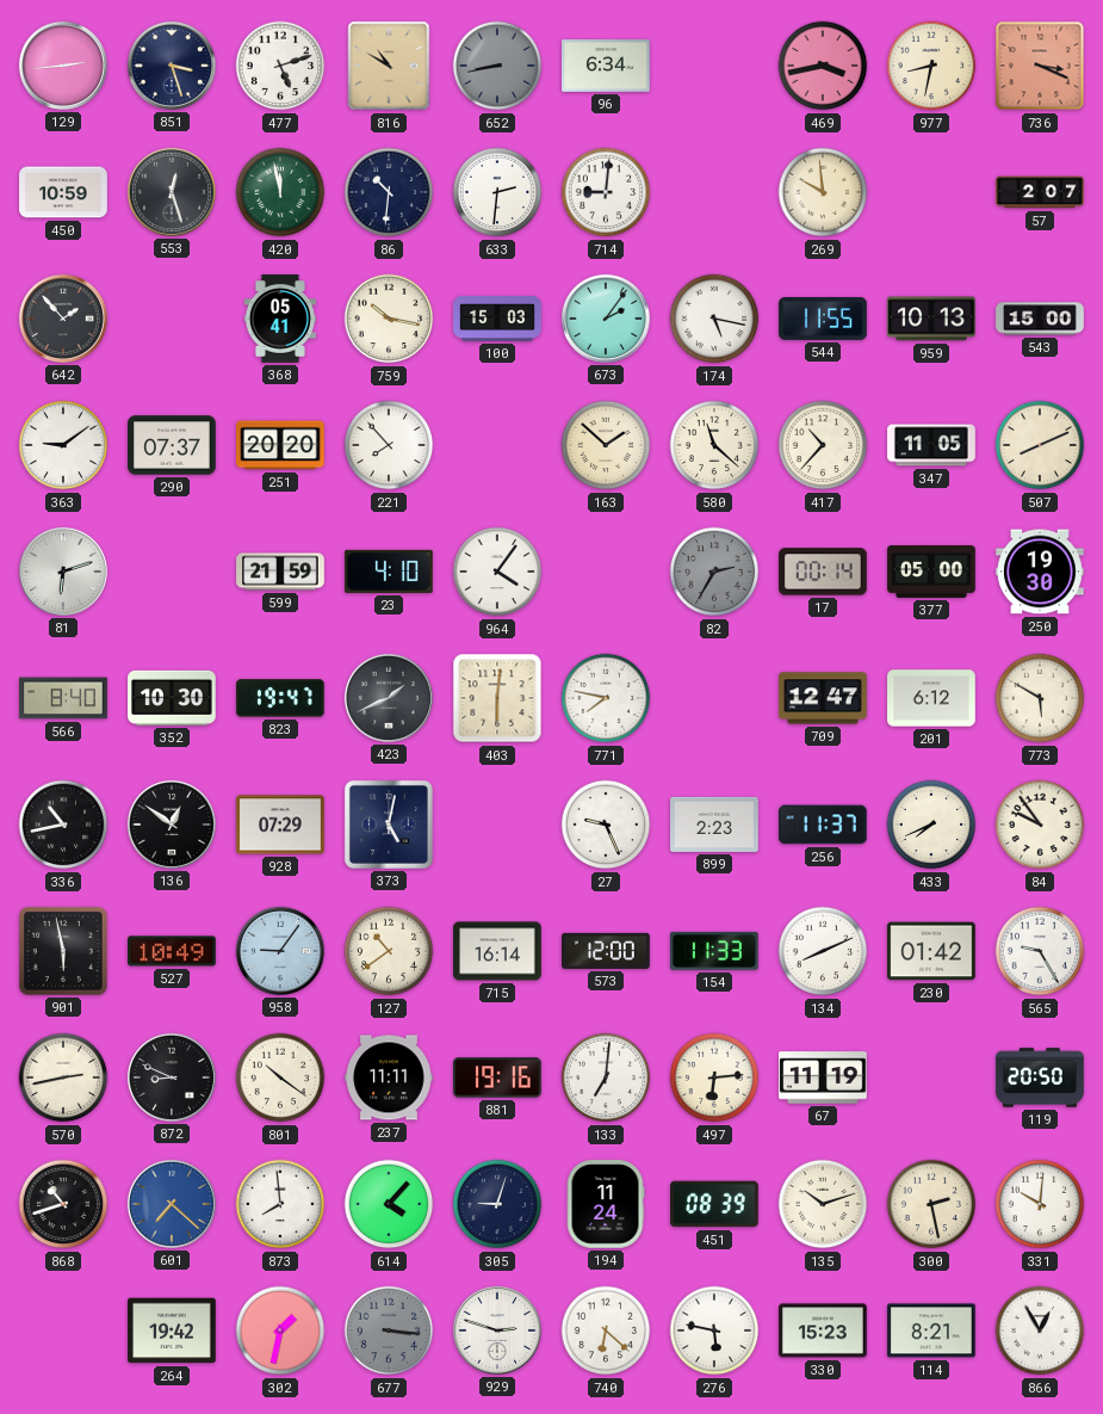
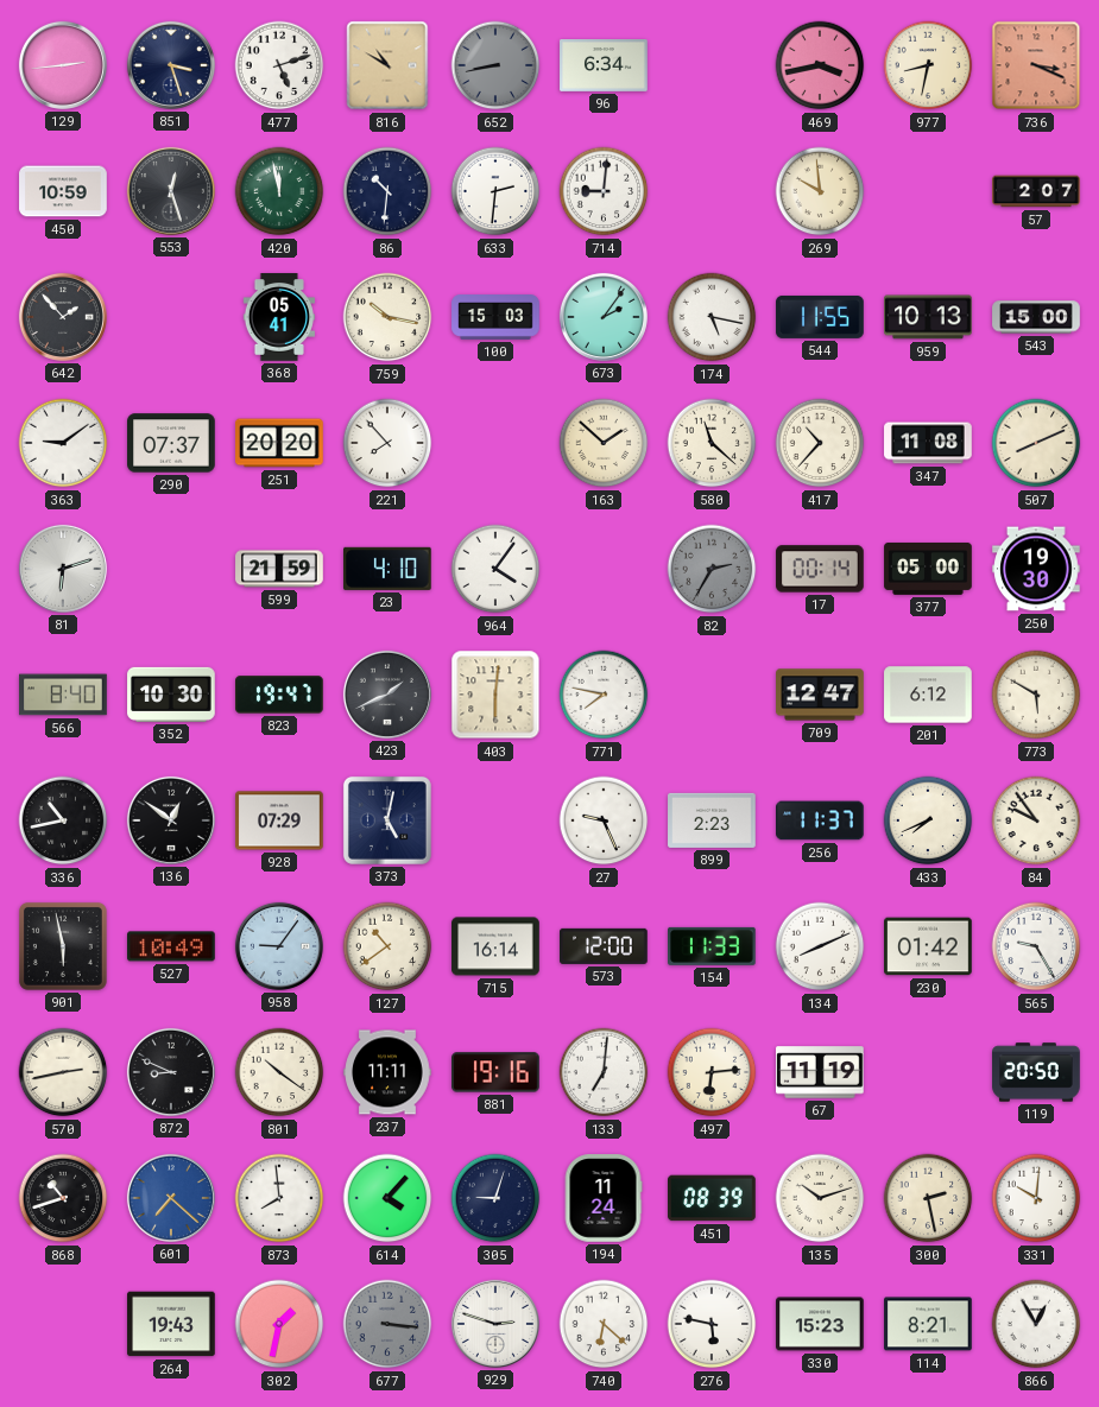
347: 11:05 -> 11:08 (928, 443)
264: 19:42 -> 19:43 (171, 1324)
